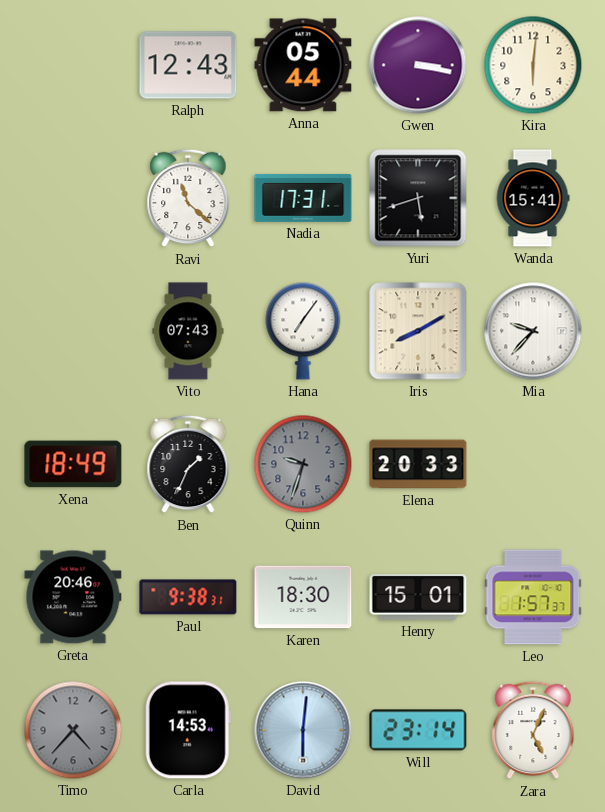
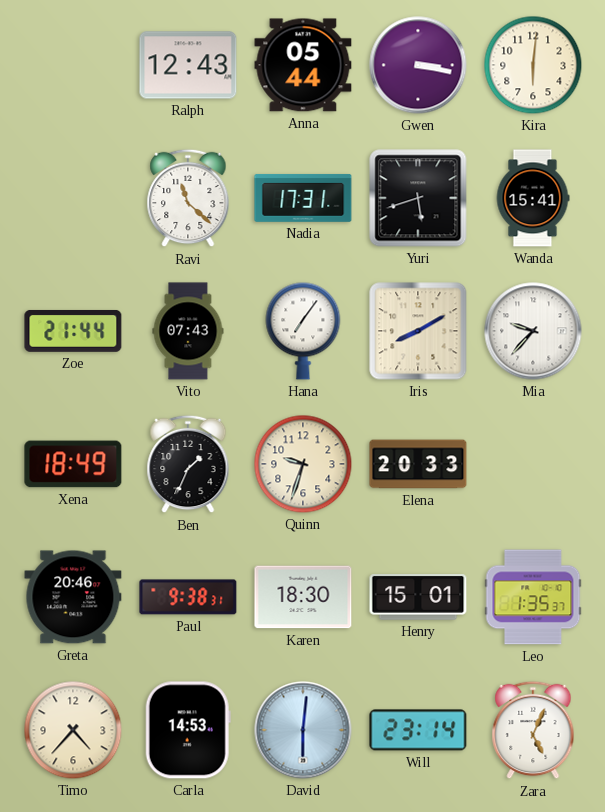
Zoe: none -> 21:44 (73, 331)
Quinn dial: grey -> cream (303, 464)
Leo: 1:57 -> 1:35 (533, 597)
Timo dial: grey -> cream (73, 730)
